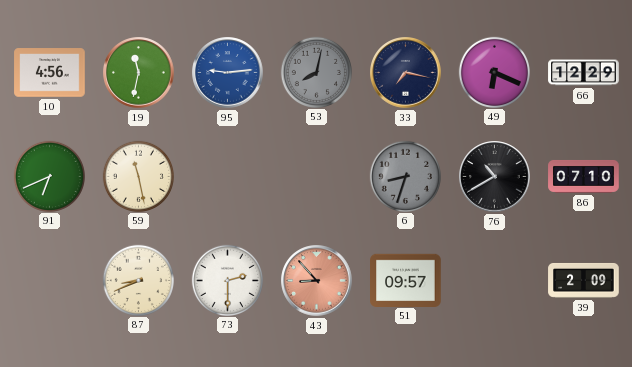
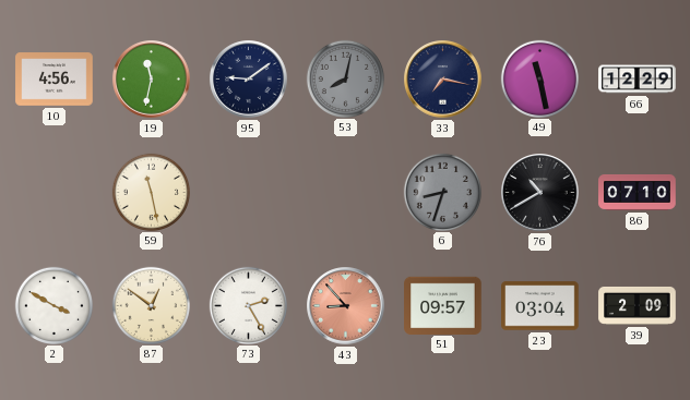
95: 9:14 -> 9:09 (249, 80)
95 dial: blue -> navy (249, 80)
49: 6:19 -> 11:28 (539, 78)
91: 6:41 -> none (49, 176)
2: none -> 3:50 (53, 305)
87: 8:41 -> 12:51 (151, 305)
73: 2:30 -> 2:25 (248, 305)
23: none -> 03:04 (540, 306)
